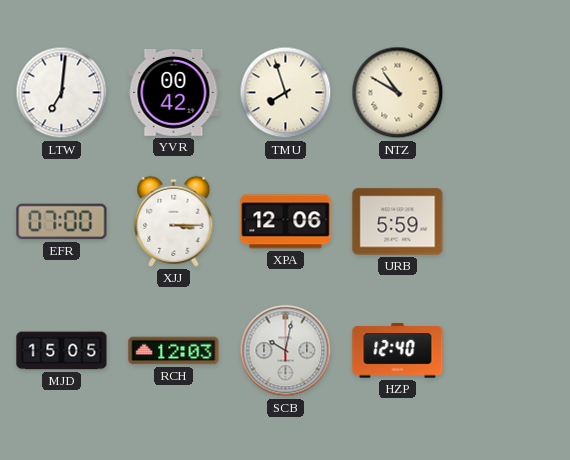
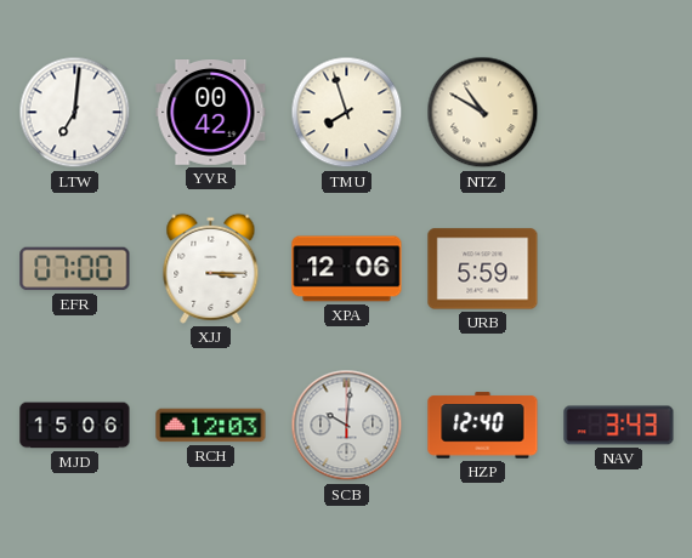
MJD: 15:05 -> 15:06 (75, 426)
SCB: 10:02 -> 10:01 (347, 426)
NAV: none -> 3:43 (619, 426)
